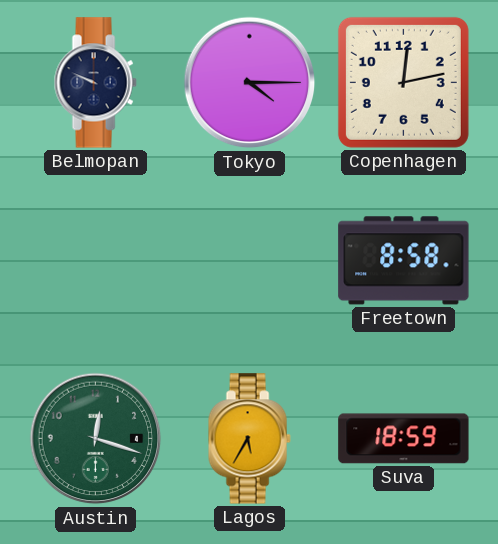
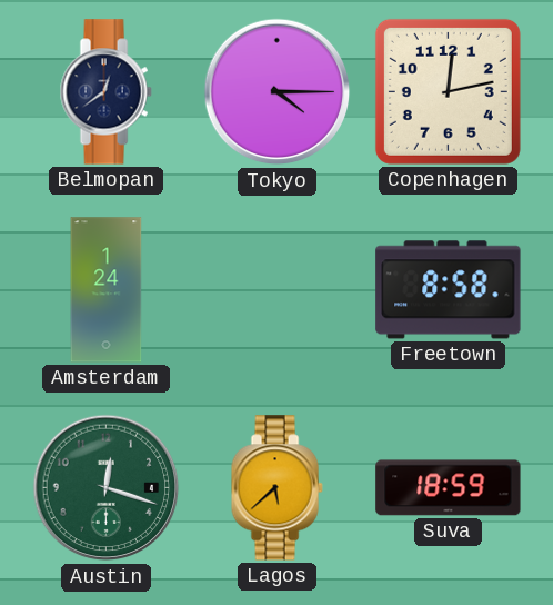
Belmopan: 9:49 -> 12:39 (105, 92)
Amsterdam: none -> 1:24 (107, 290)
Lagos: 5:35 -> 5:38 (276, 488)
